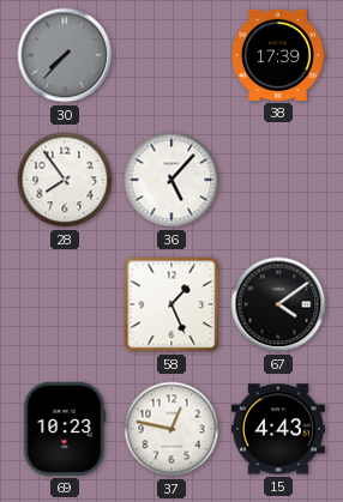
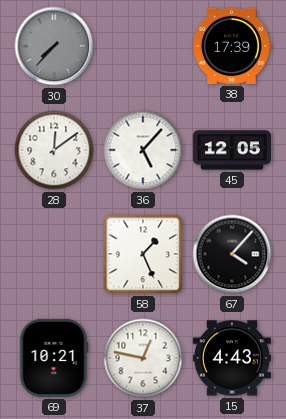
28: 7:54 -> 12:09 (54, 150)
45: none -> 12:05 (232, 150)
67: 4:09 -> 4:07 (232, 254)
69: 10:23 -> 10:21 (54, 358)
